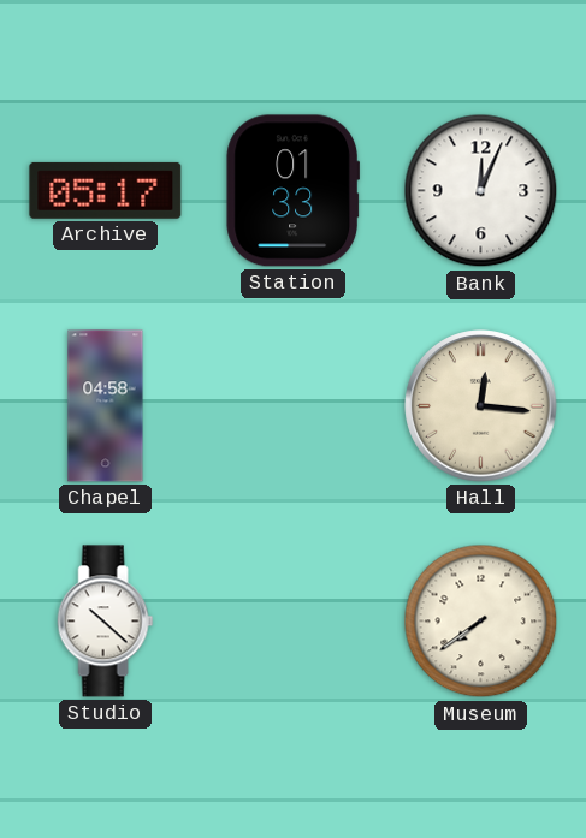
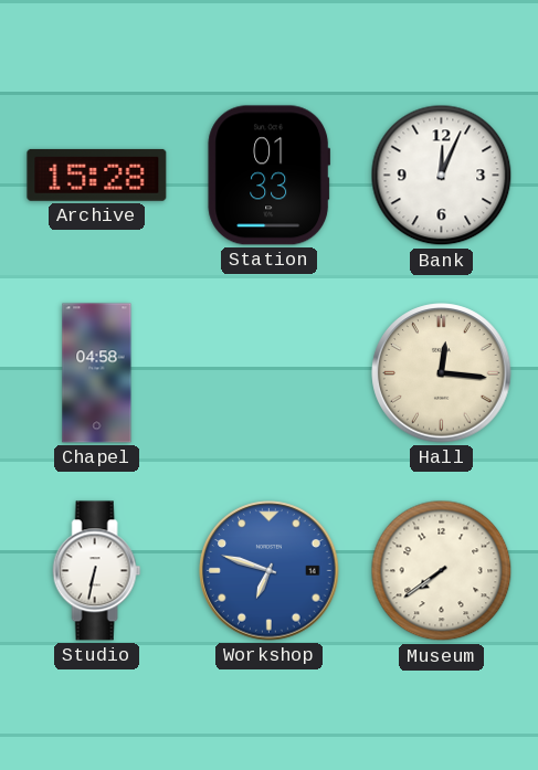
Archive: 05:17 -> 15:28 (97, 175)
Studio: 10:22 -> 6:32 (97, 571)
Workshop: none -> 6:48 (270, 571)
